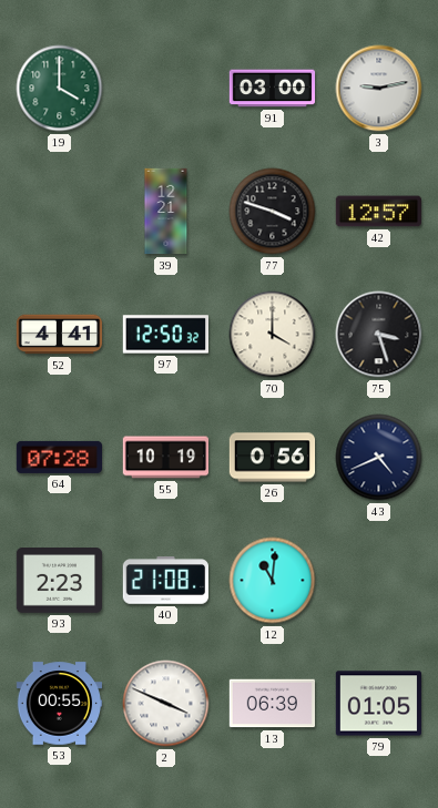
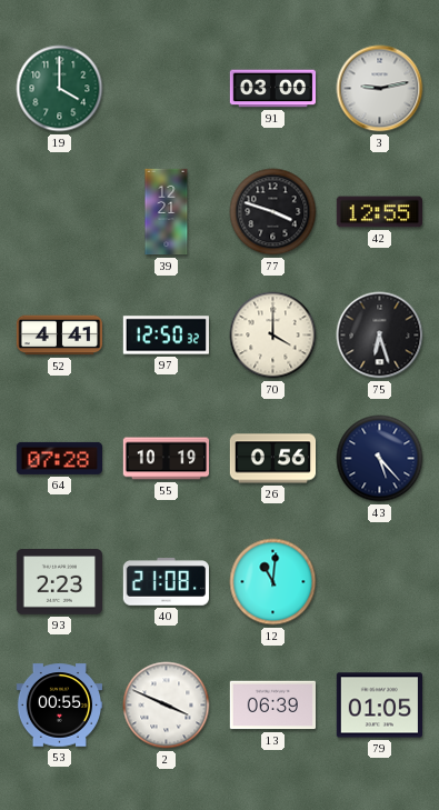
42: 12:57 -> 12:55 (379, 212)
75: 3:27 -> 6:27 (380, 336)
43: 4:41 -> 5:23 (380, 459)
